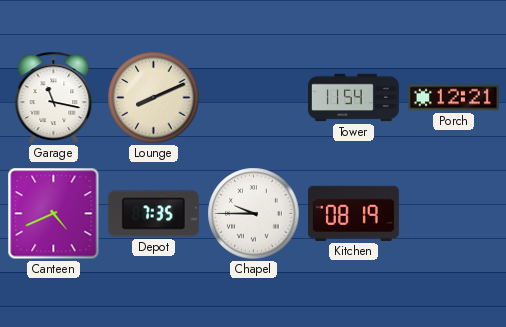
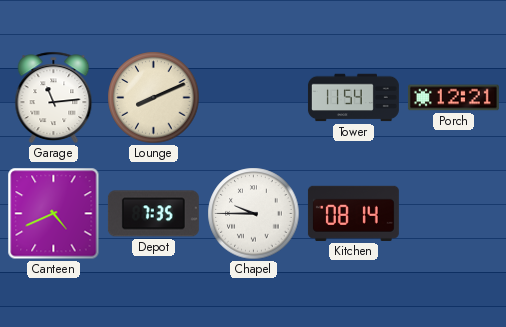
Garage: 11:17 -> 11:14 (54, 98)
Kitchen: 08:19 -> 08:14 (353, 213)
